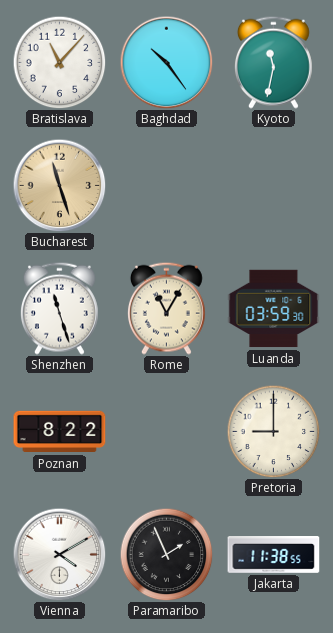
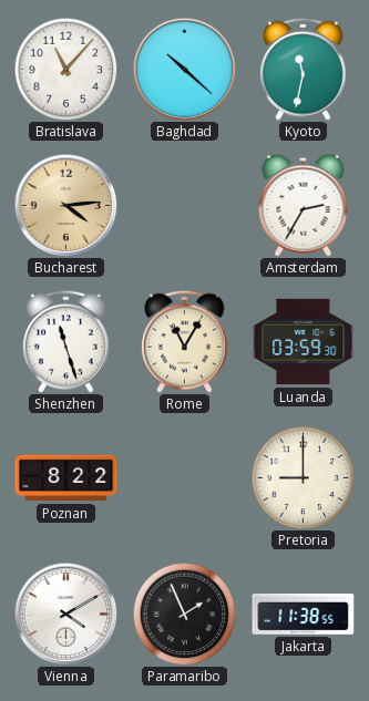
Baghdad: 10:24 -> 10:22 (184, 69)
Bucharest: 11:27 -> 4:14 (65, 205)
Amsterdam: none -> 2:35 (304, 205)
